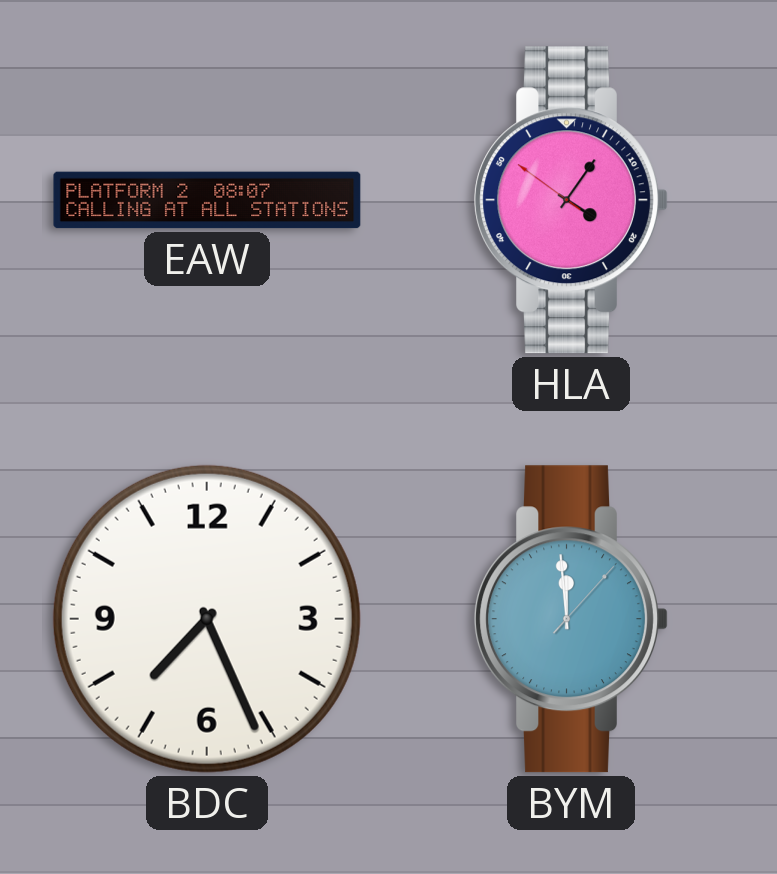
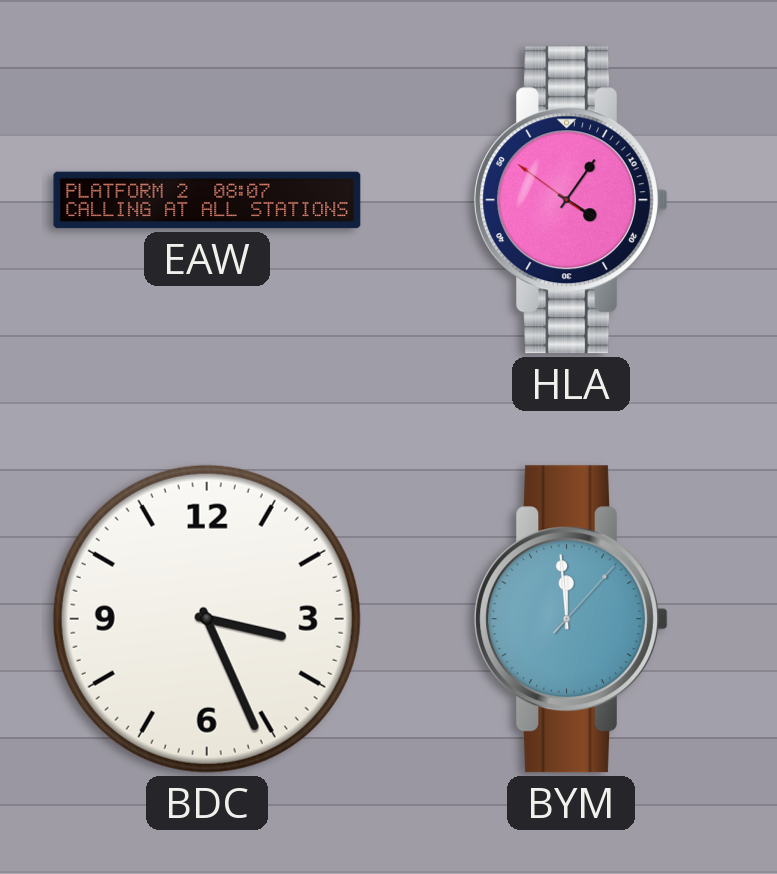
BDC: 7:26 -> 3:26 (207, 619)
